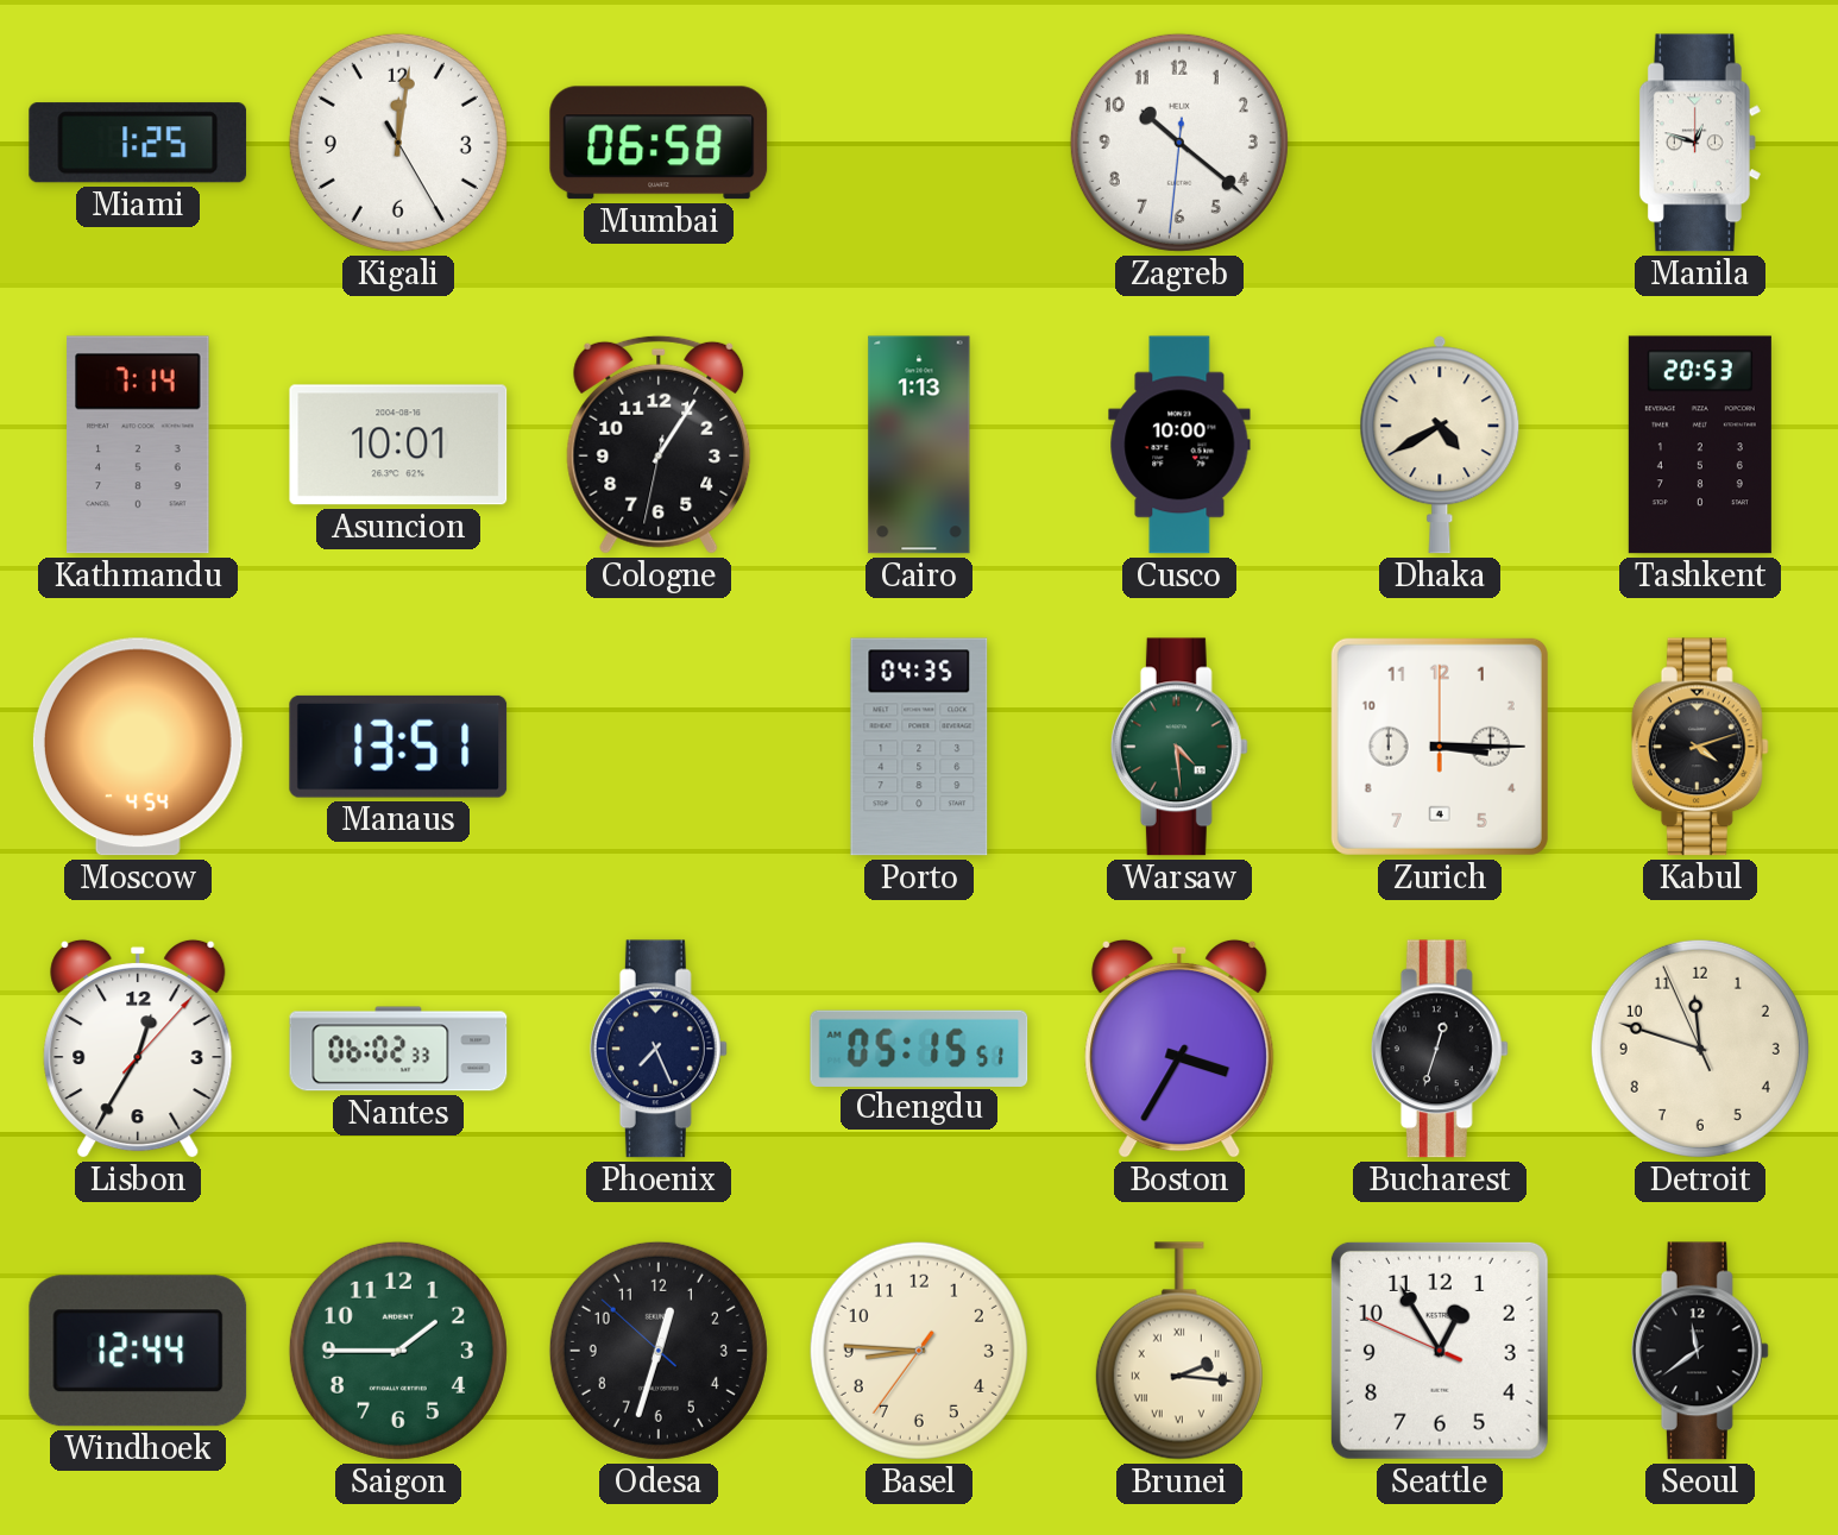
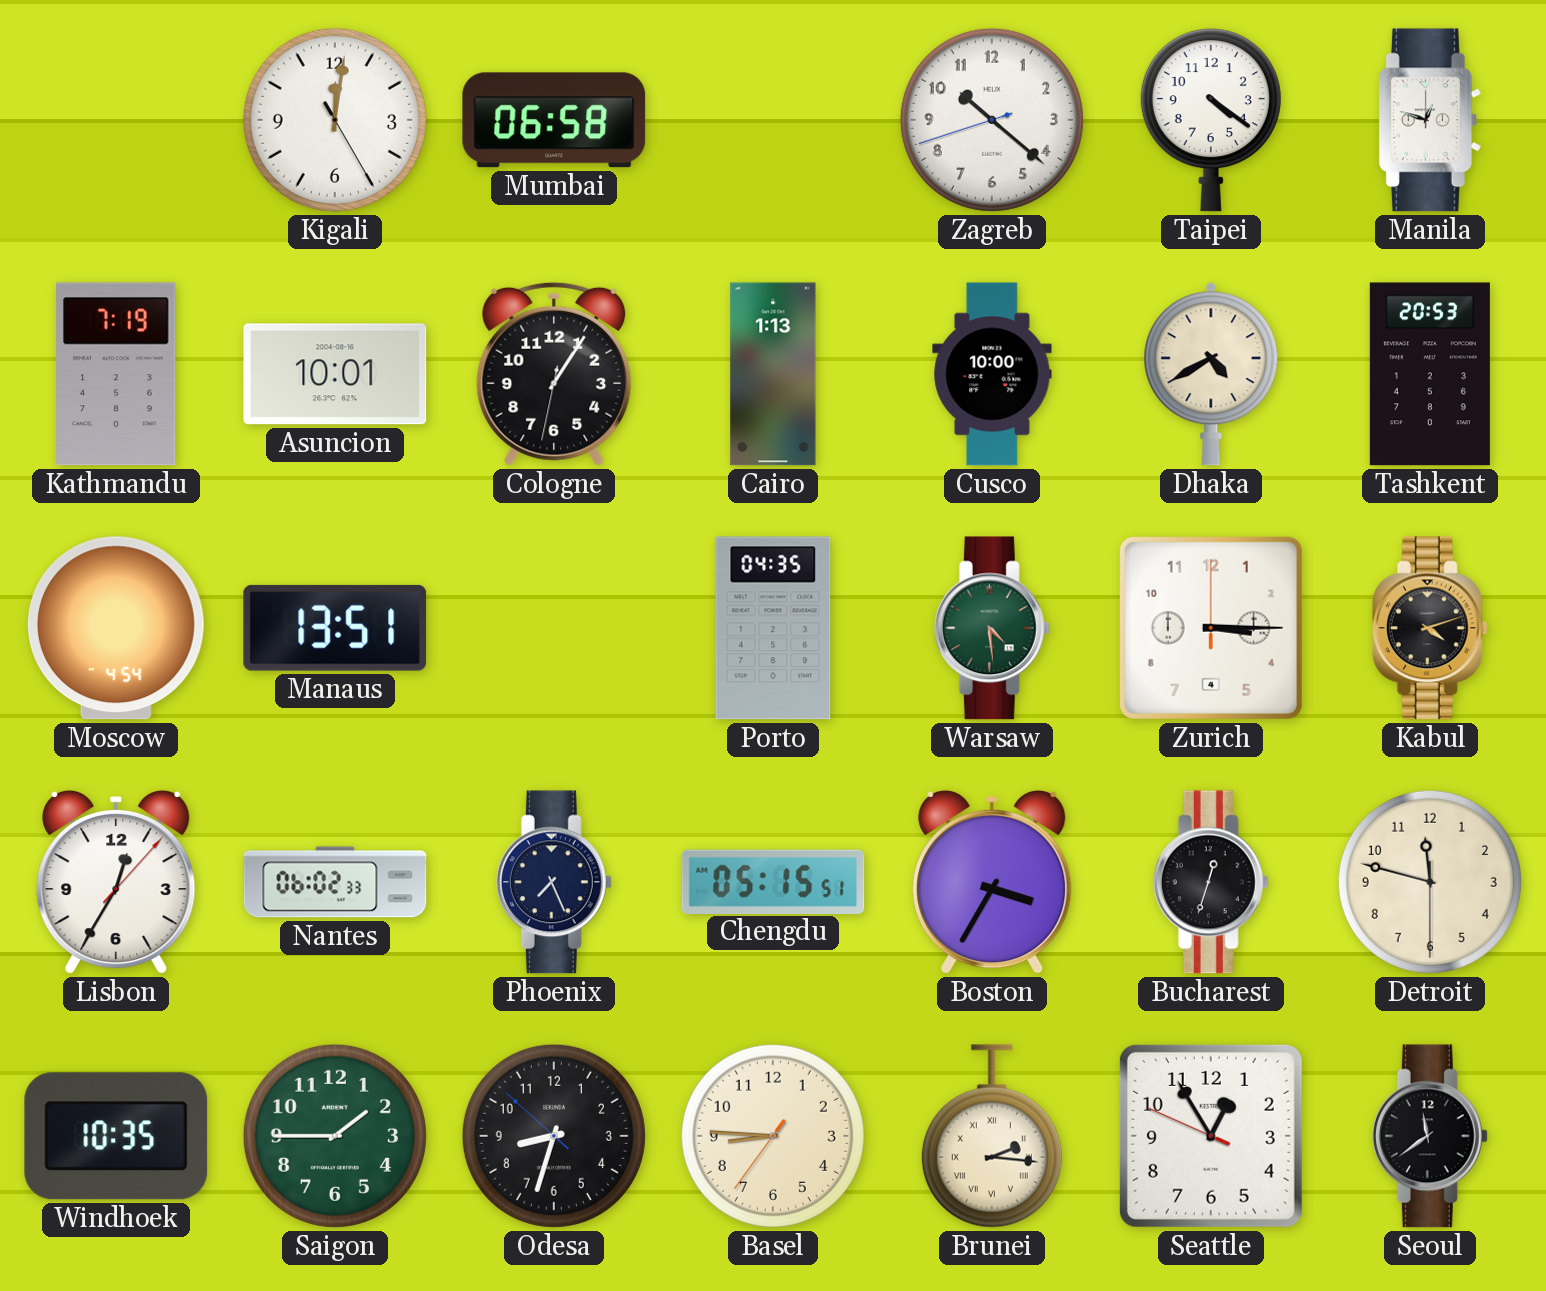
Miami: 1:25 -> none (138, 143)
Zagreb: 10:21:31 -> 10:21:42 (992, 120)
Taipei: none -> 4:21 (1211, 120)
Kathmandu: 7:14 -> 7:19 (116, 374)
Detroit: 11:47:56 -> 11:47:30 (1430, 882)
Windhoek: 12:44 -> 10:35 (116, 1136)
Odesa: 12:32 -> 8:32 (554, 1136)
